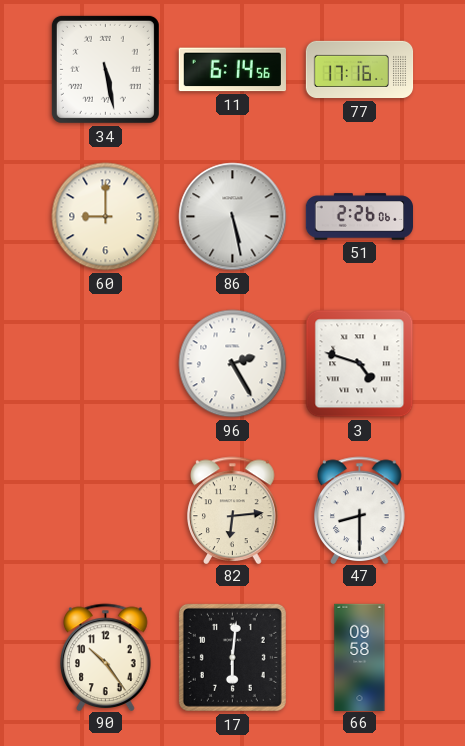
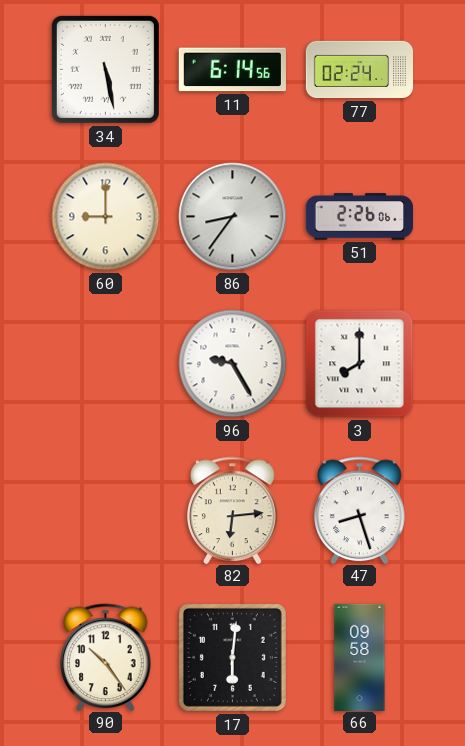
77: 17:16 -> 02:24 (360, 70)
86: 5:28 -> 8:36 (233, 217)
96: 2:25 -> 9:25 (233, 364)
3: 4:48 -> 8:00 (360, 364)
47: 8:30 -> 8:27 (360, 510)
